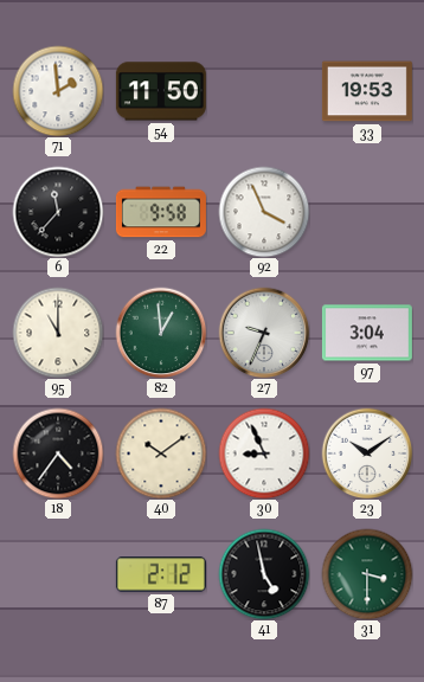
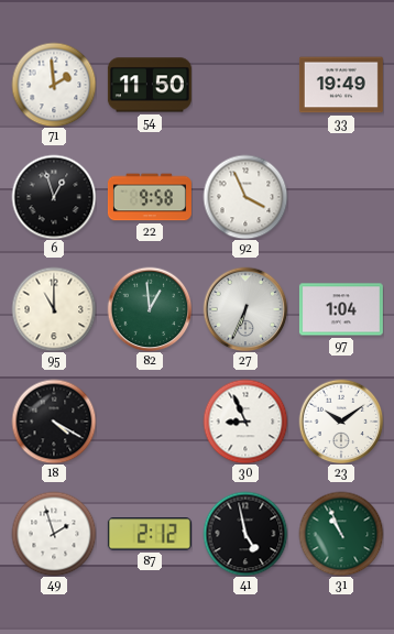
33: 19:53 -> 19:49 (341, 85)
6: 11:37 -> 12:57 (54, 197)
27: 9:34 -> 6:34 (245, 309)
97: 3:04 -> 1:04 (341, 309)
18: 4:36 -> 4:20 (54, 422)
40: 10:09 -> none (161, 453)
49: none -> 1:57 (54, 534)
31: 3:30 -> 10:56 (341, 534)
